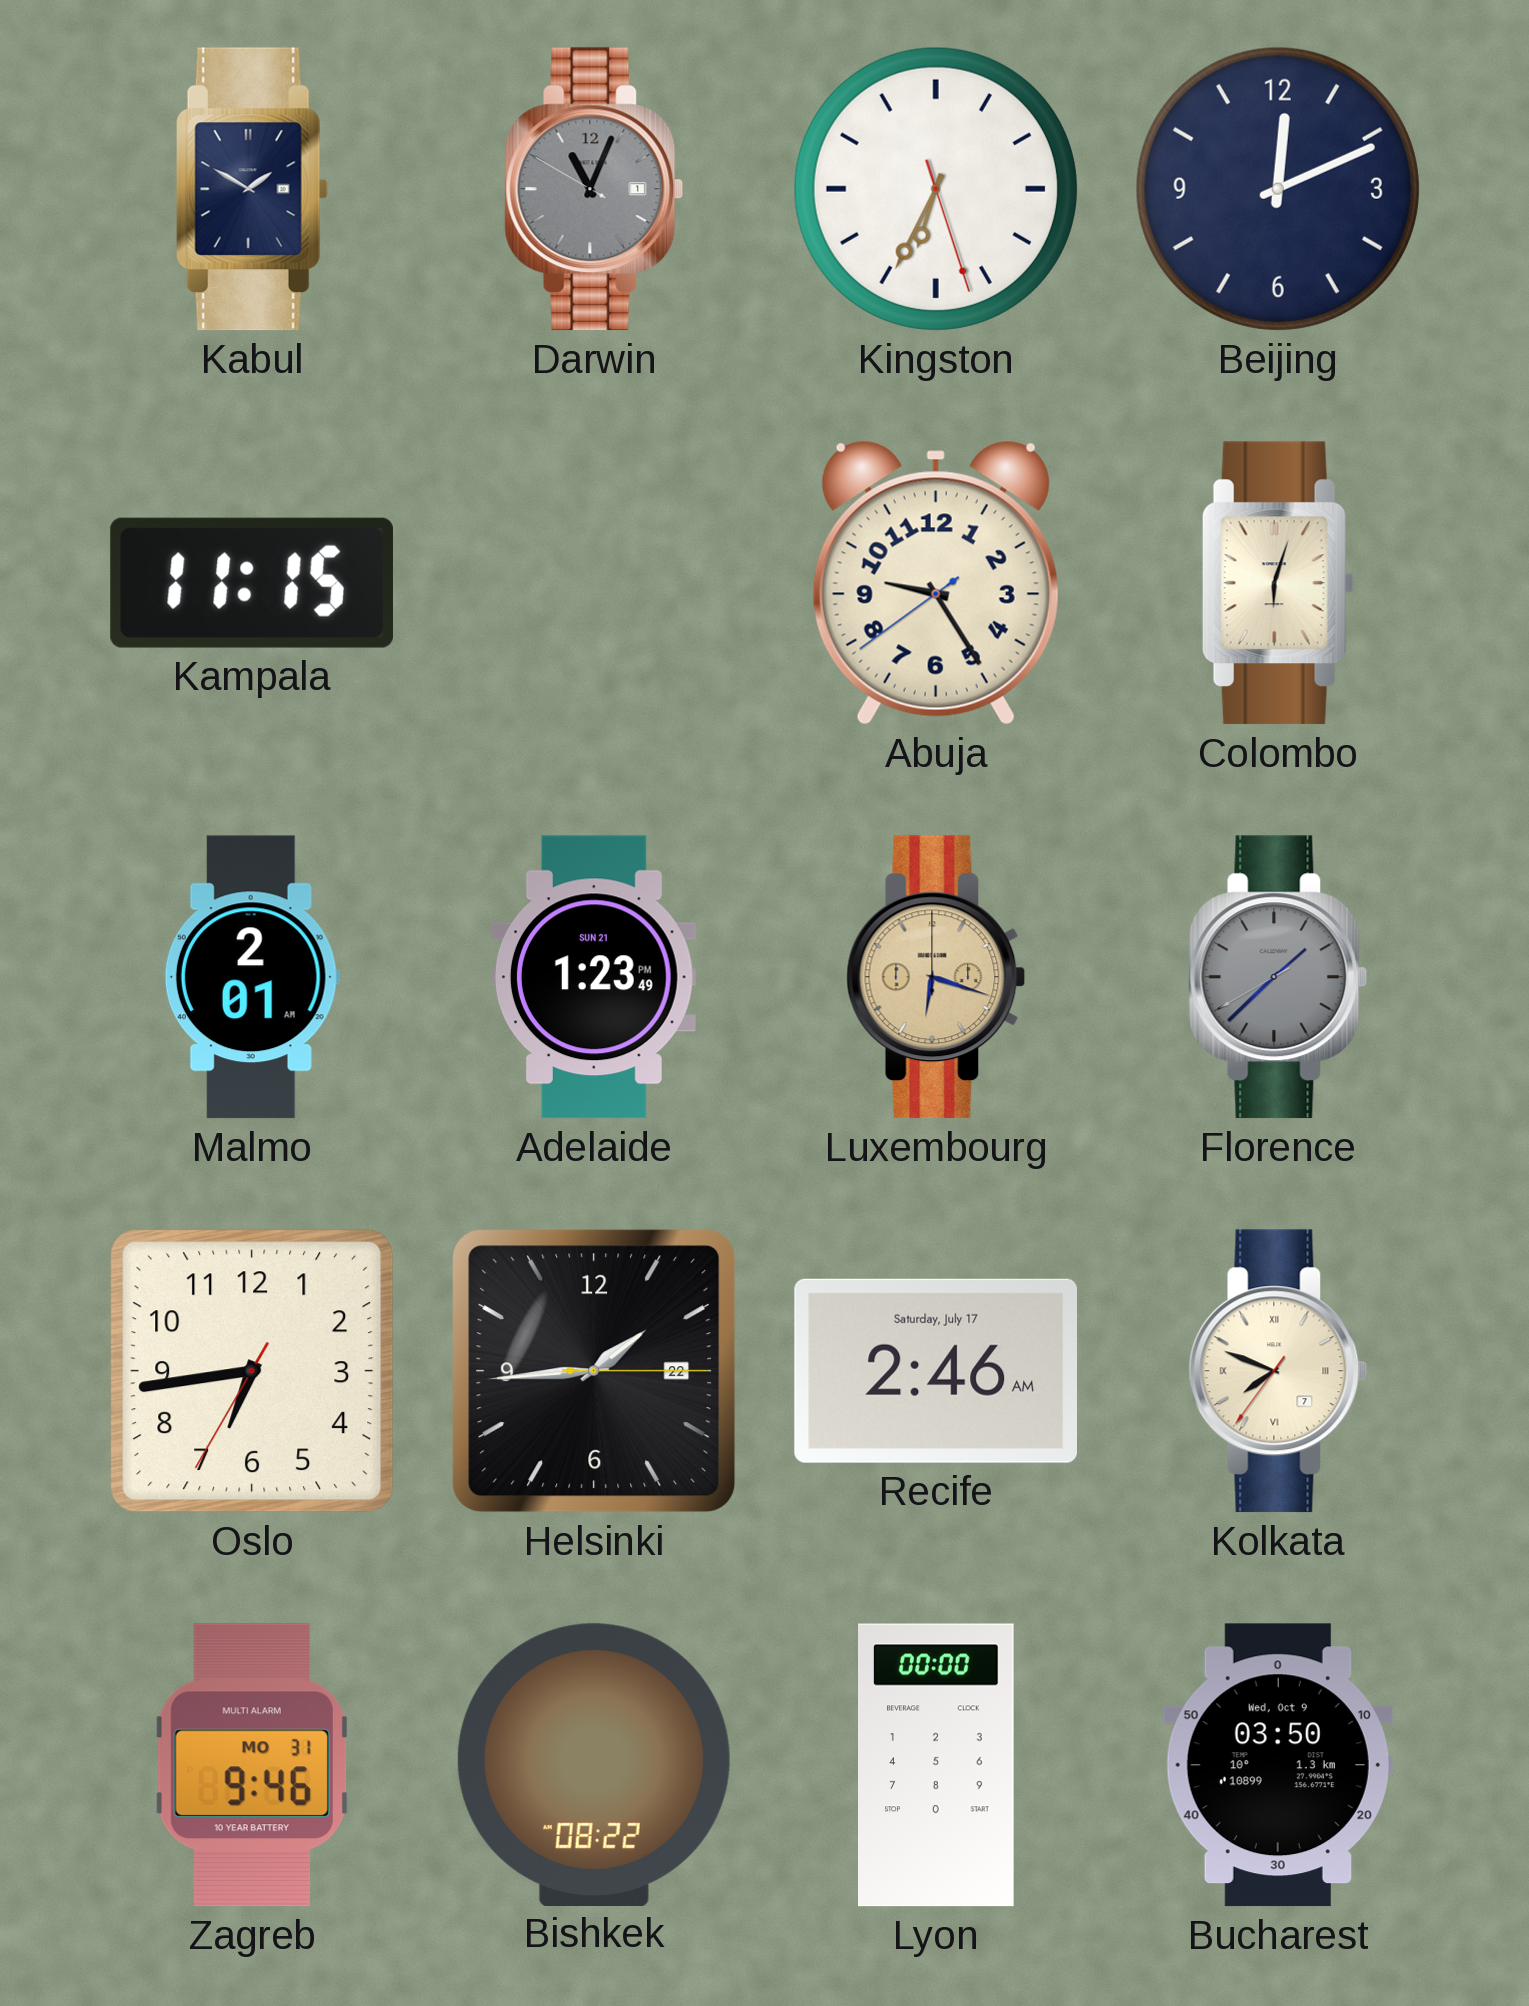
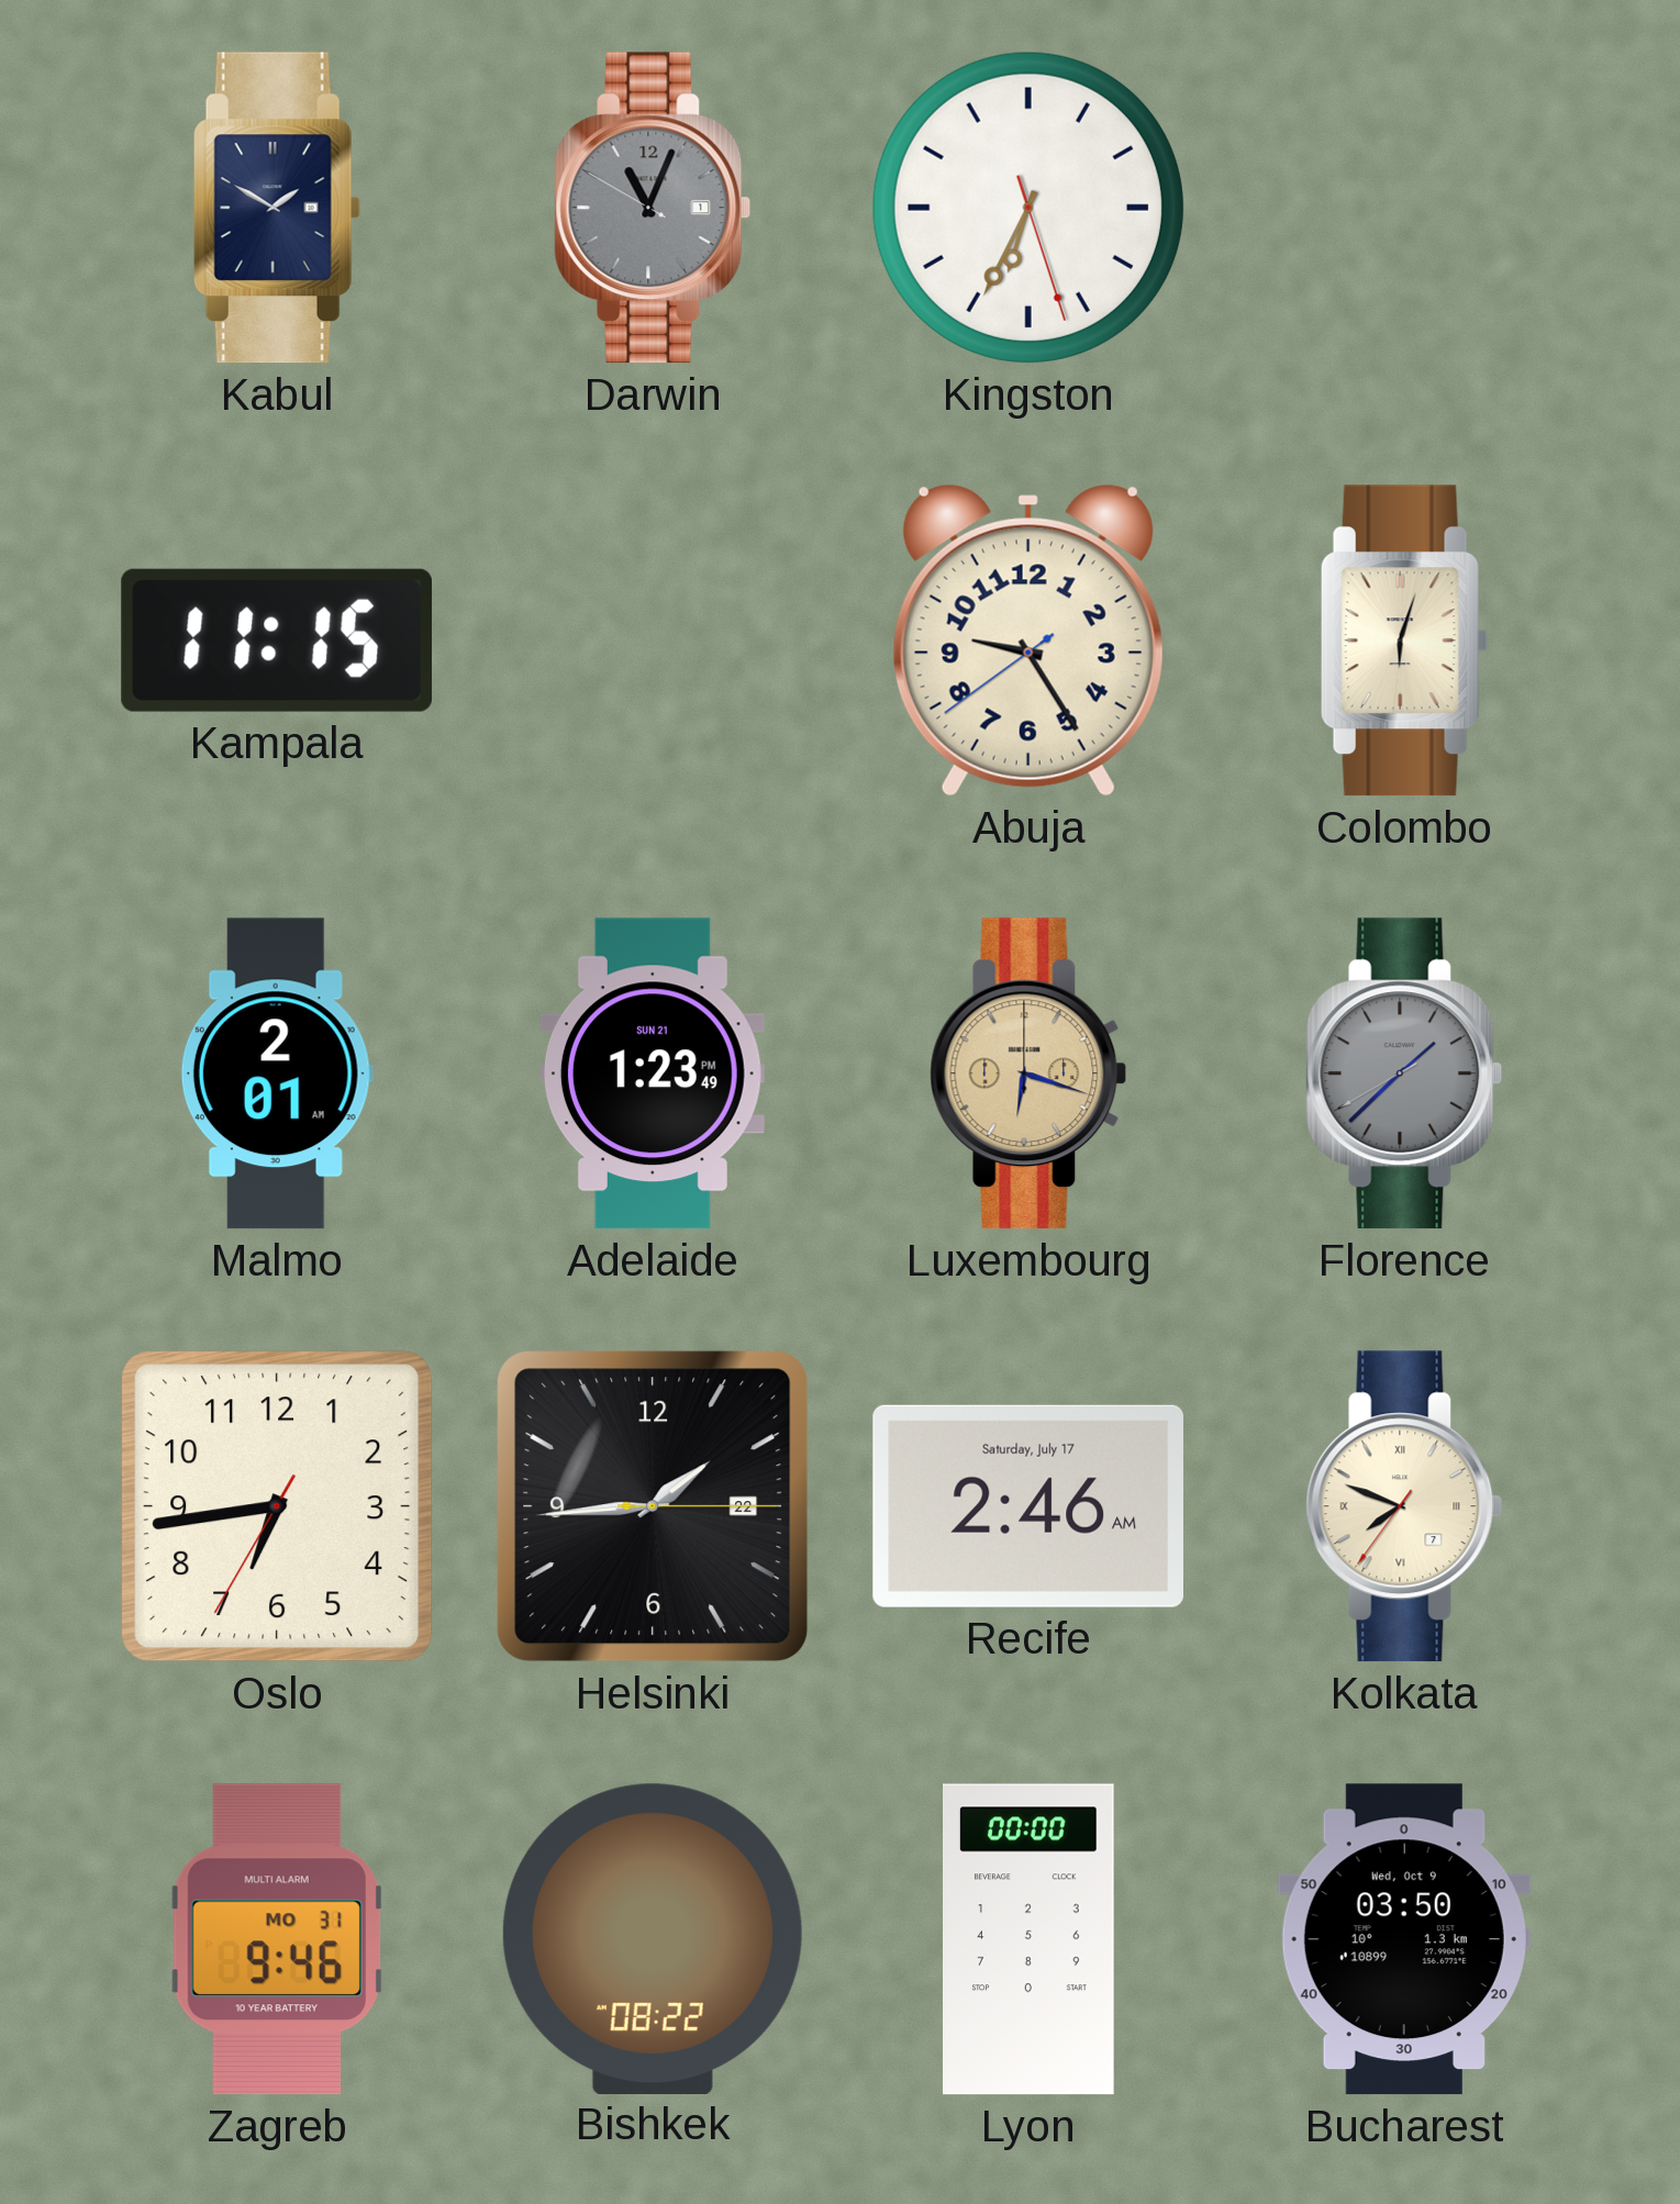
Beijing: 12:11 -> none (1278, 189)
